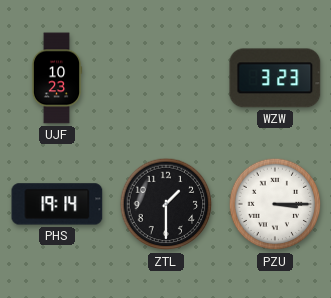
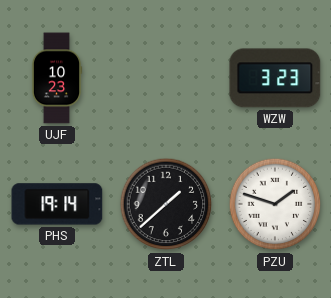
ZTL: 1:30 -> 1:38 (166, 204)
PZU: 3:15 -> 1:48 (275, 204)
